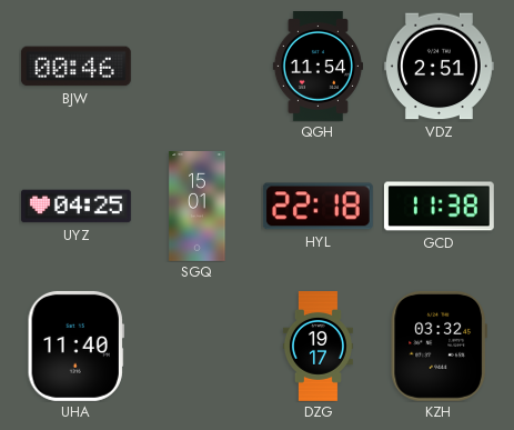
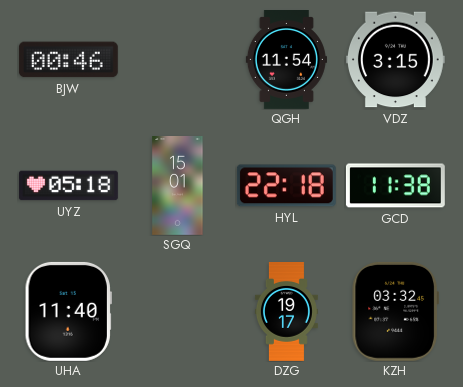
VDZ: 2:51 -> 3:15 (395, 60)
UYZ: 04:25 -> 05:18 (68, 186)
